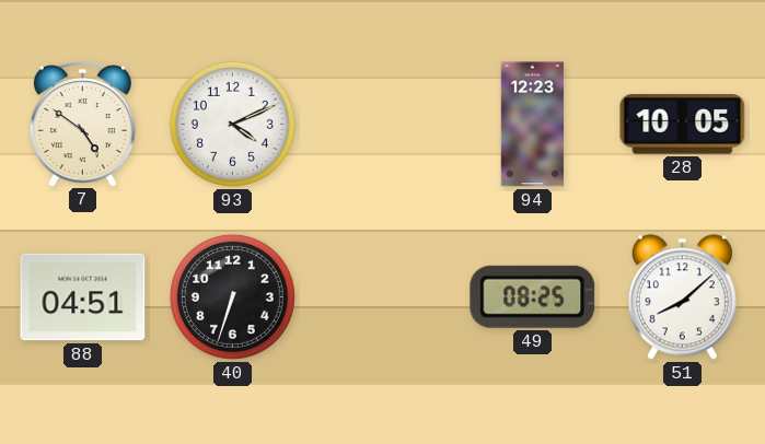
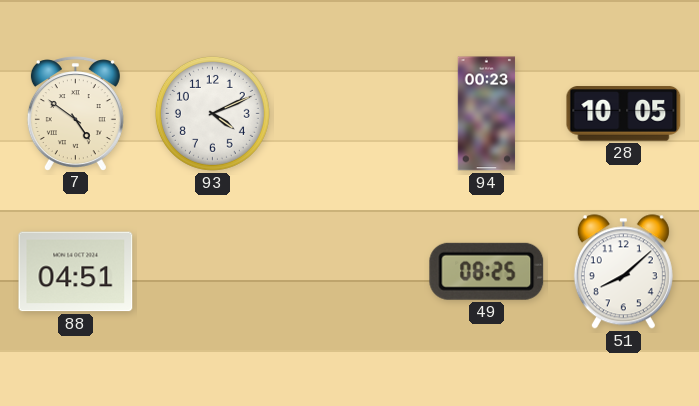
94: 12:23 -> 00:23 (487, 114)
40: 6:33 -> none (232, 296)
